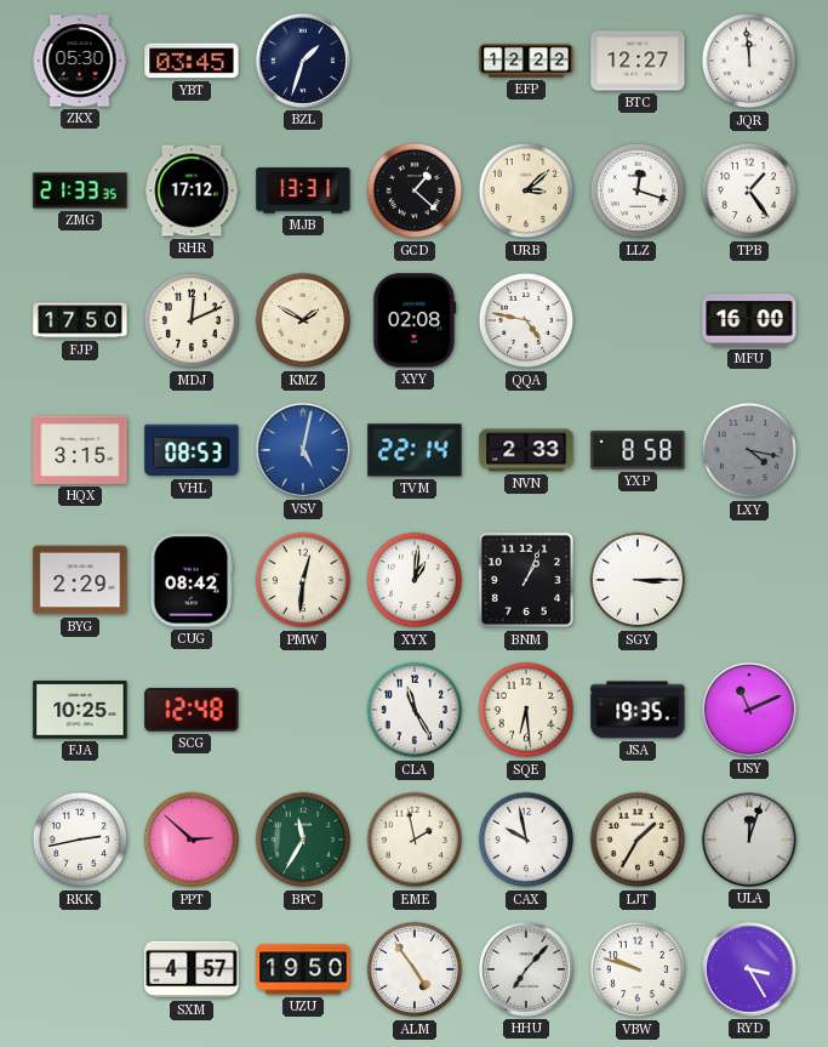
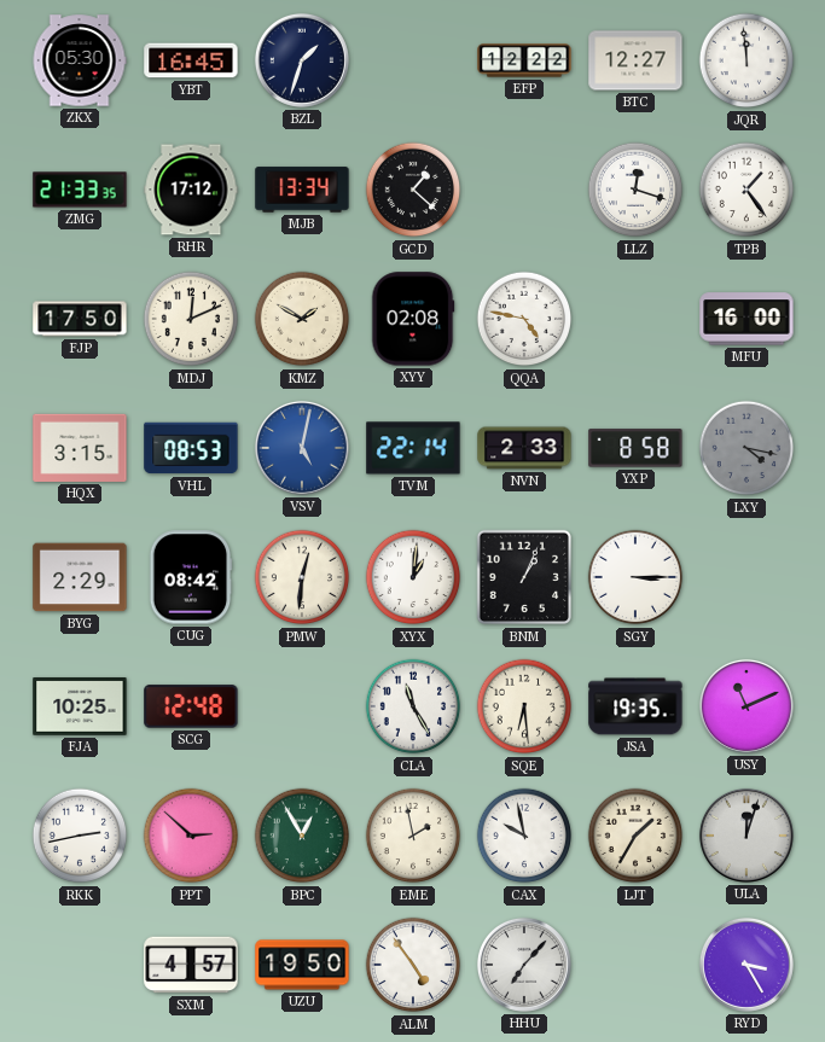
YBT: 03:45 -> 16:45 (191, 60)
MJB: 13:31 -> 13:34 (302, 190)
URB: 3:08 -> none (526, 190)
BPC: 11:35 -> 12:55 (302, 836)
VBW: 9:48 -> none (638, 969)
